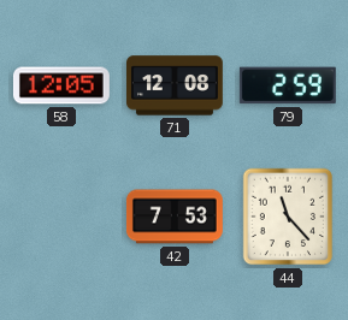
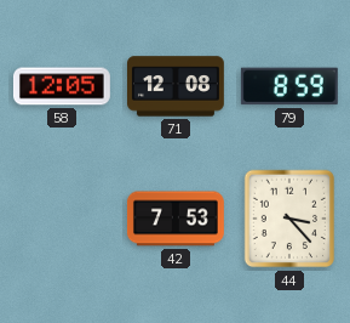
79: 2:59 -> 8:59 (289, 86)
44: 11:23 -> 3:23 (289, 219)
